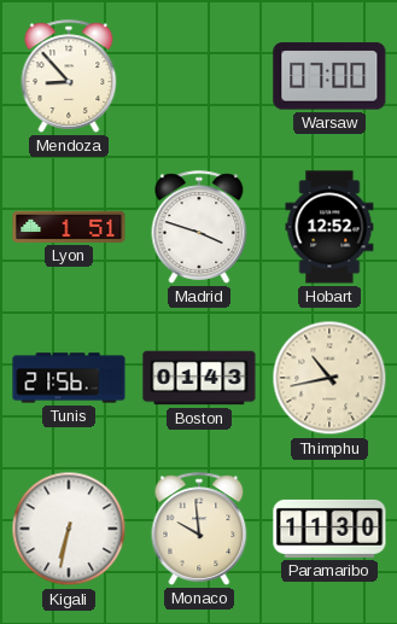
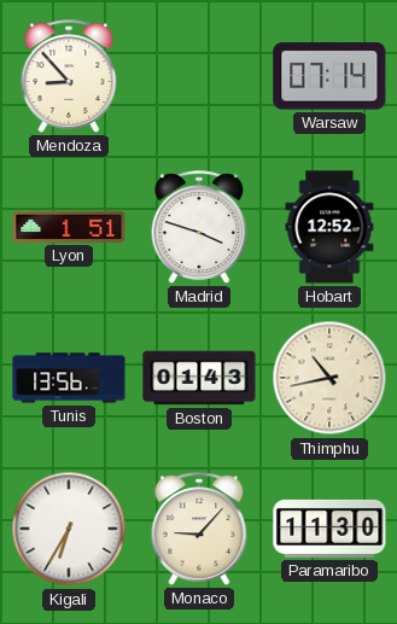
Warsaw: 07:00 -> 07:14 (329, 76)
Tunis: 21:56 -> 13:56 (69, 378)
Kigali: 6:32 -> 6:35 (69, 529)
Monaco: 9:59 -> 9:07 (199, 529)
